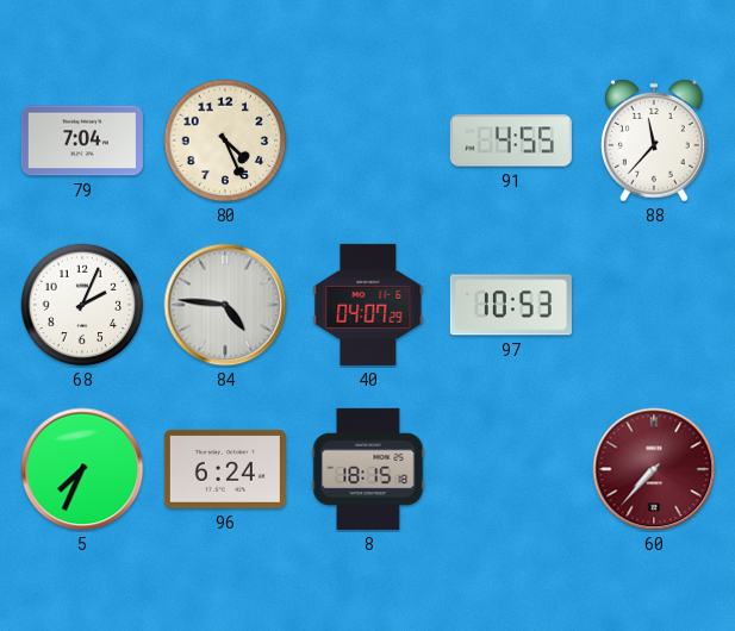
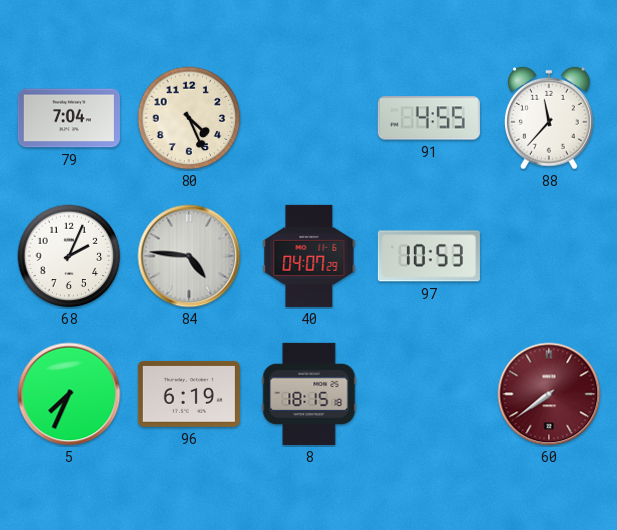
96: 6:24 -> 6:19 (189, 394)
60: 7:37 -> 7:39 (549, 394)
